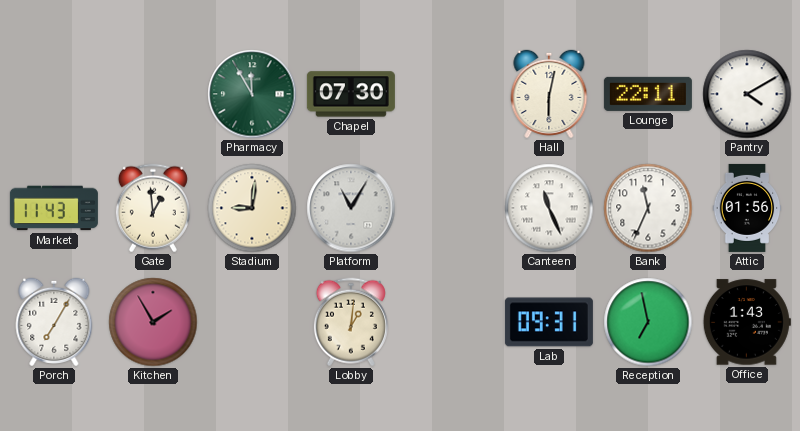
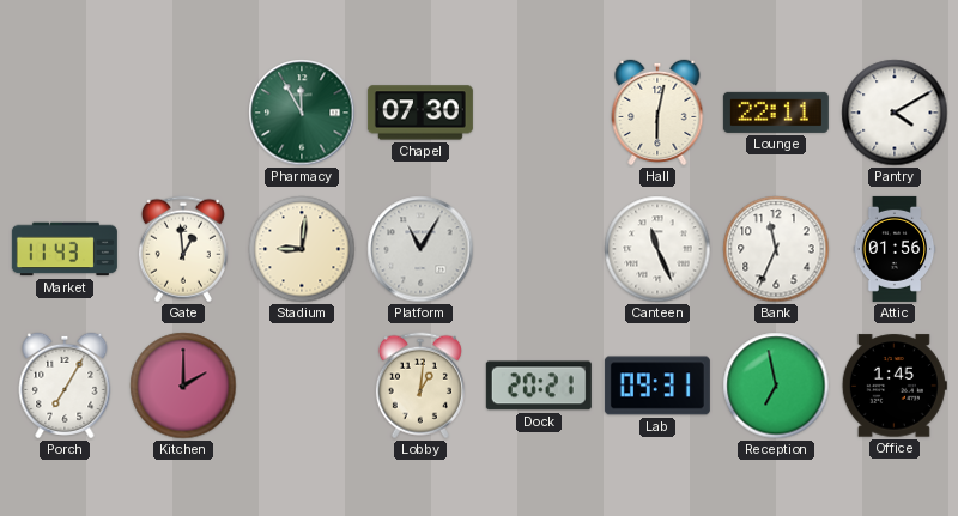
Kitchen: 1:55 -> 2:00 (183, 386)
Dock: none -> 20:21 (539, 386)
Office: 1:43 -> 1:45 (895, 386)
